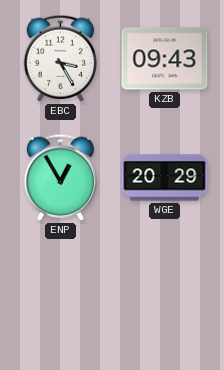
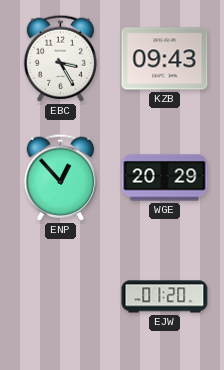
ENP: 12:55 -> 12:53 (60, 177)
EJW: none -> 01:20 (165, 297)
